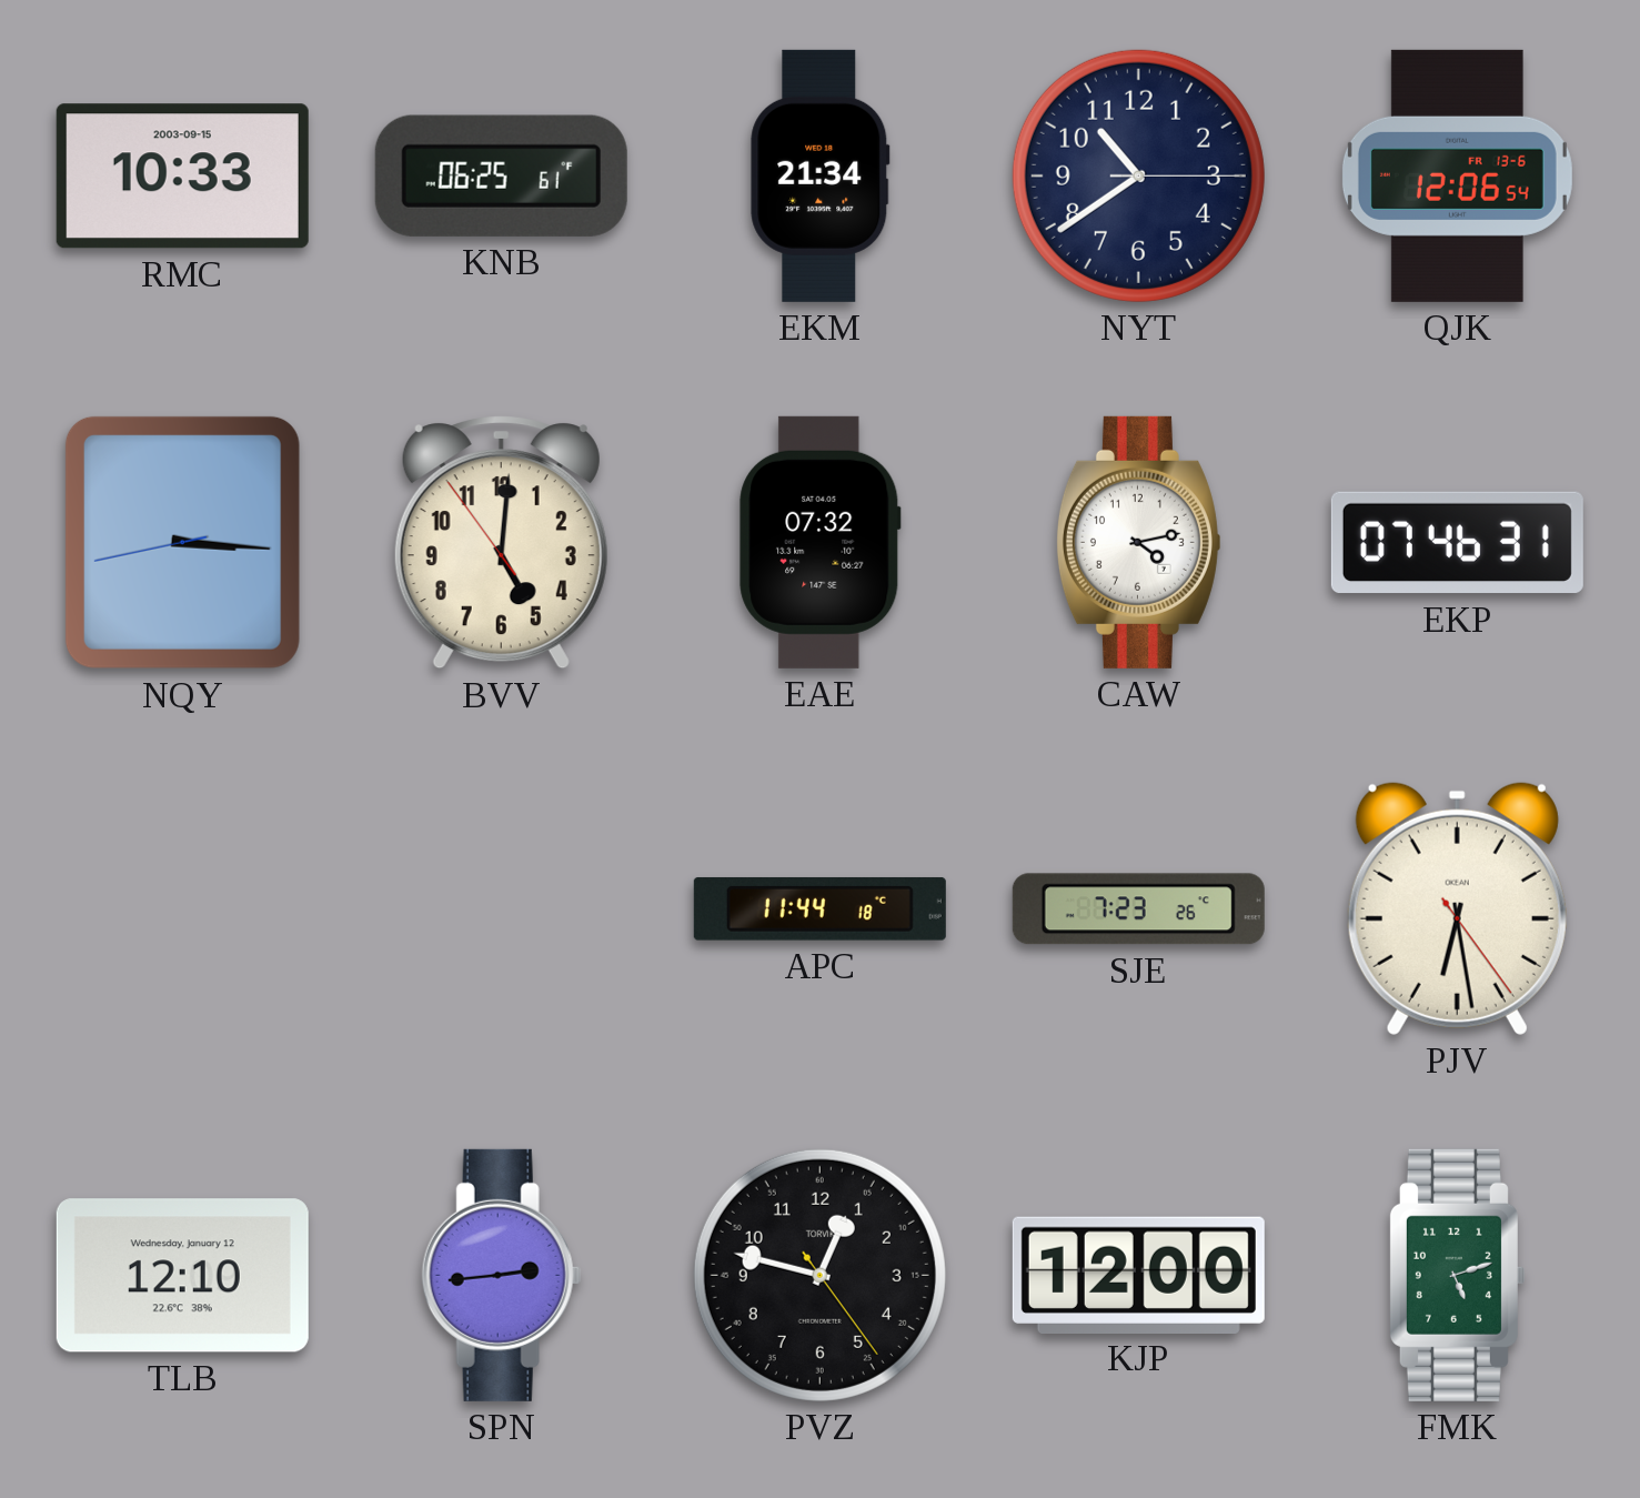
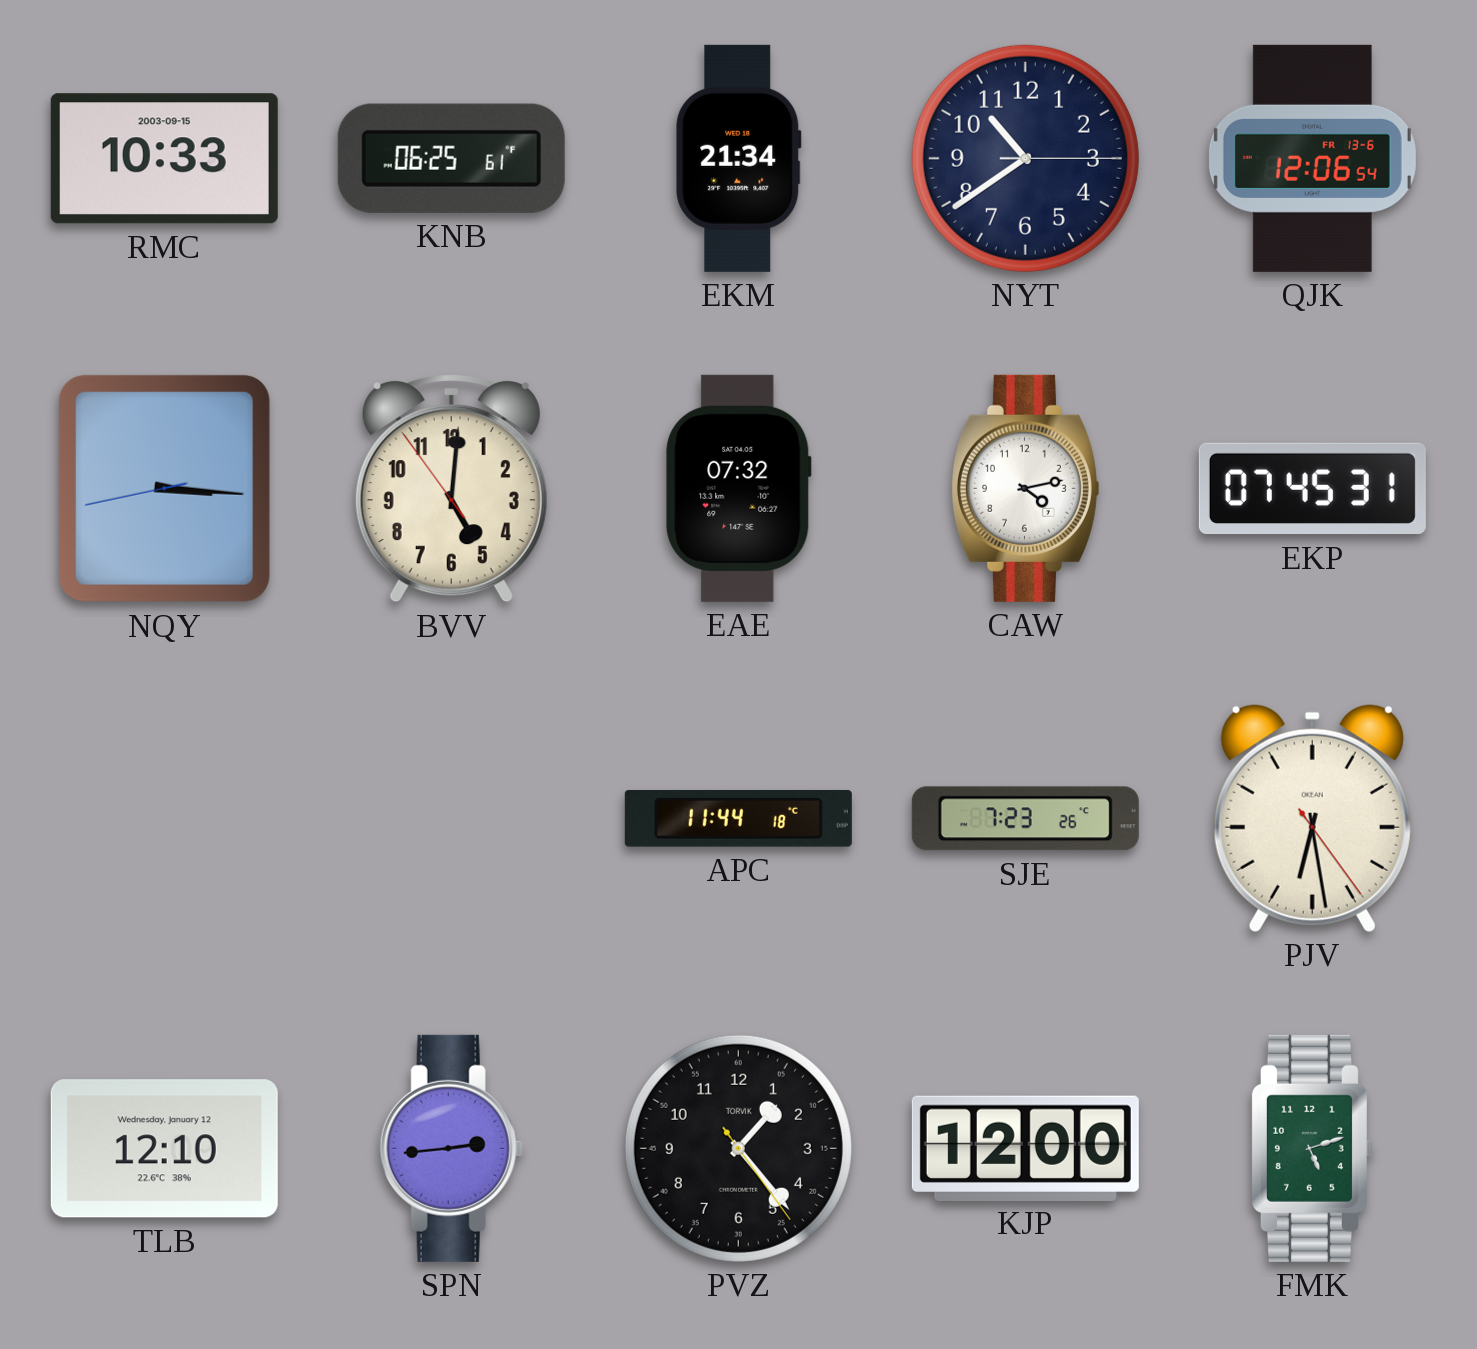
EKP: 07:46 -> 07:45 (1312, 489)
PVZ: 12:47 -> 1:23 (738, 1148)
